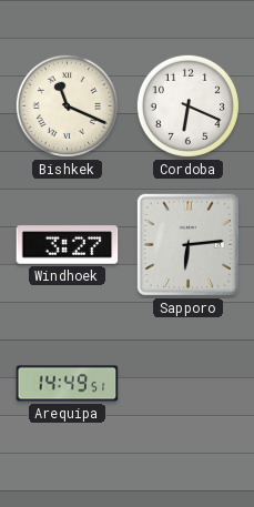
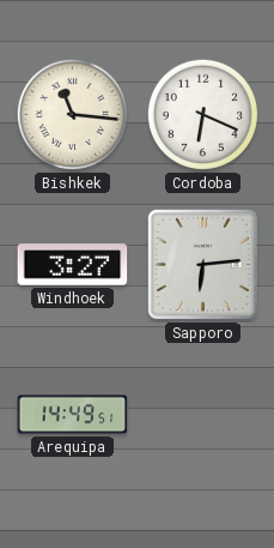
Bishkek: 11:19 -> 11:16 (72, 114)
